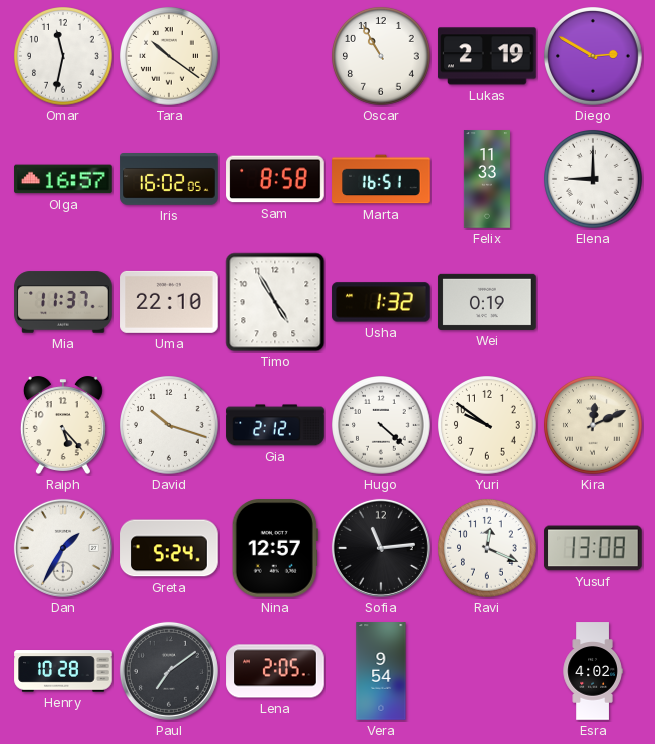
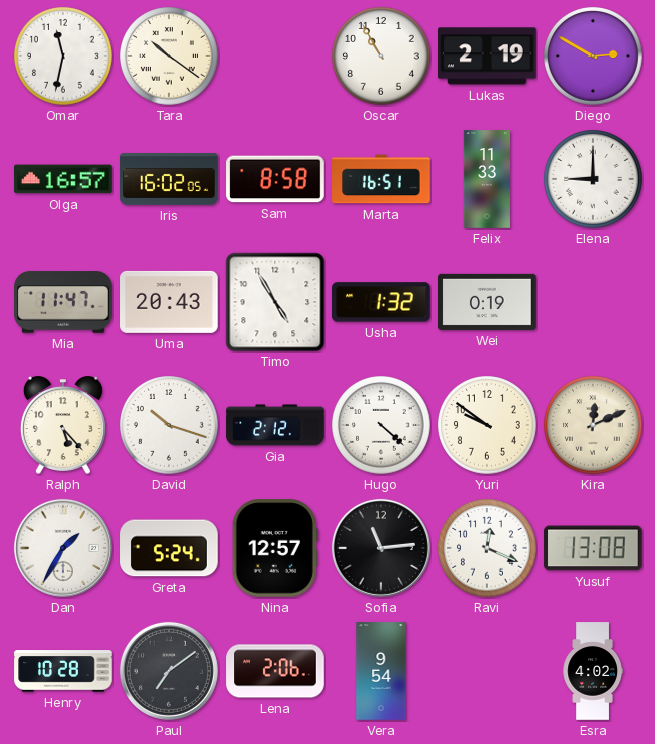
Mia: 11:37 -> 11:47 (63, 302)
Uma: 22:10 -> 20:43 (169, 302)
Lena: 2:05 -> 2:06 (275, 671)
